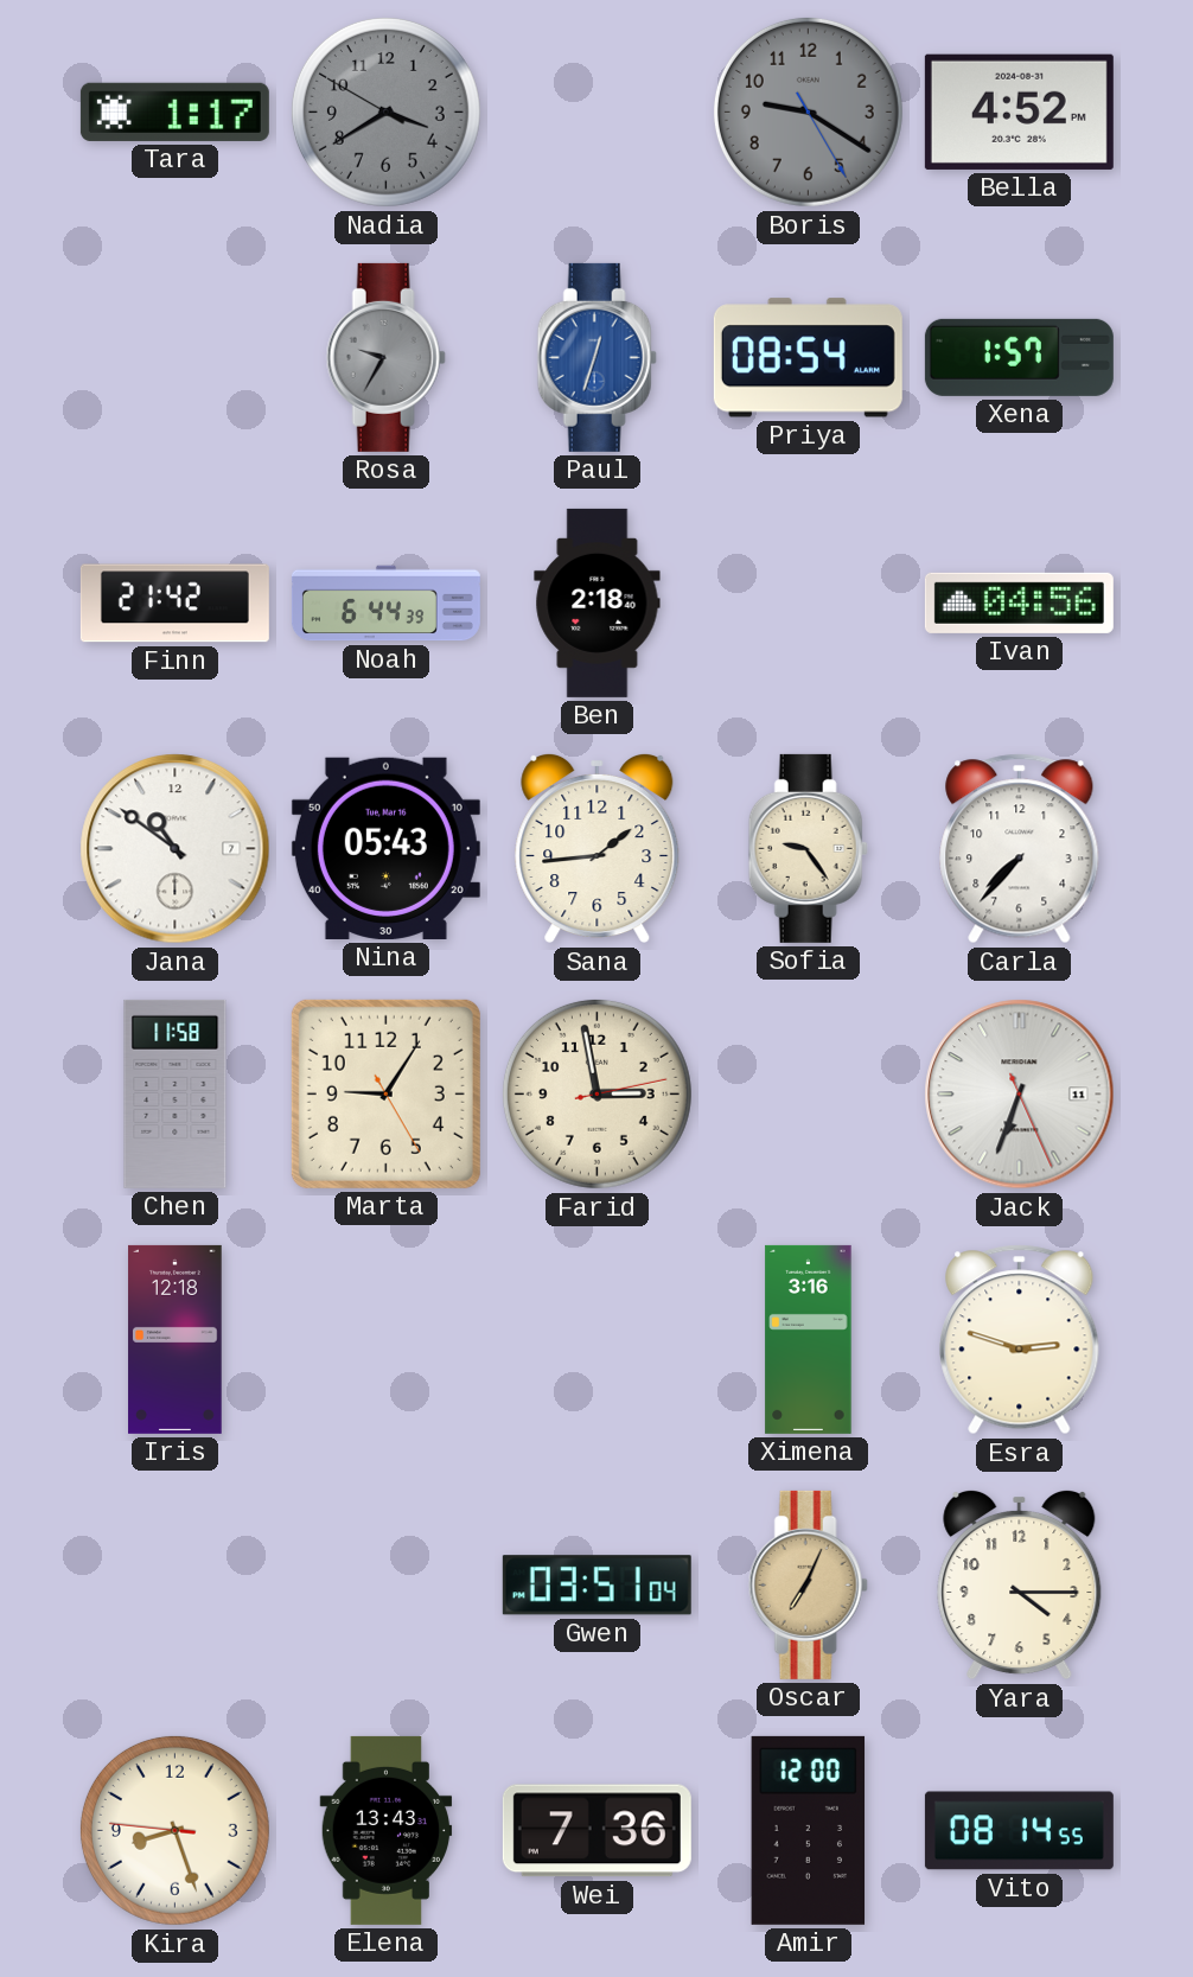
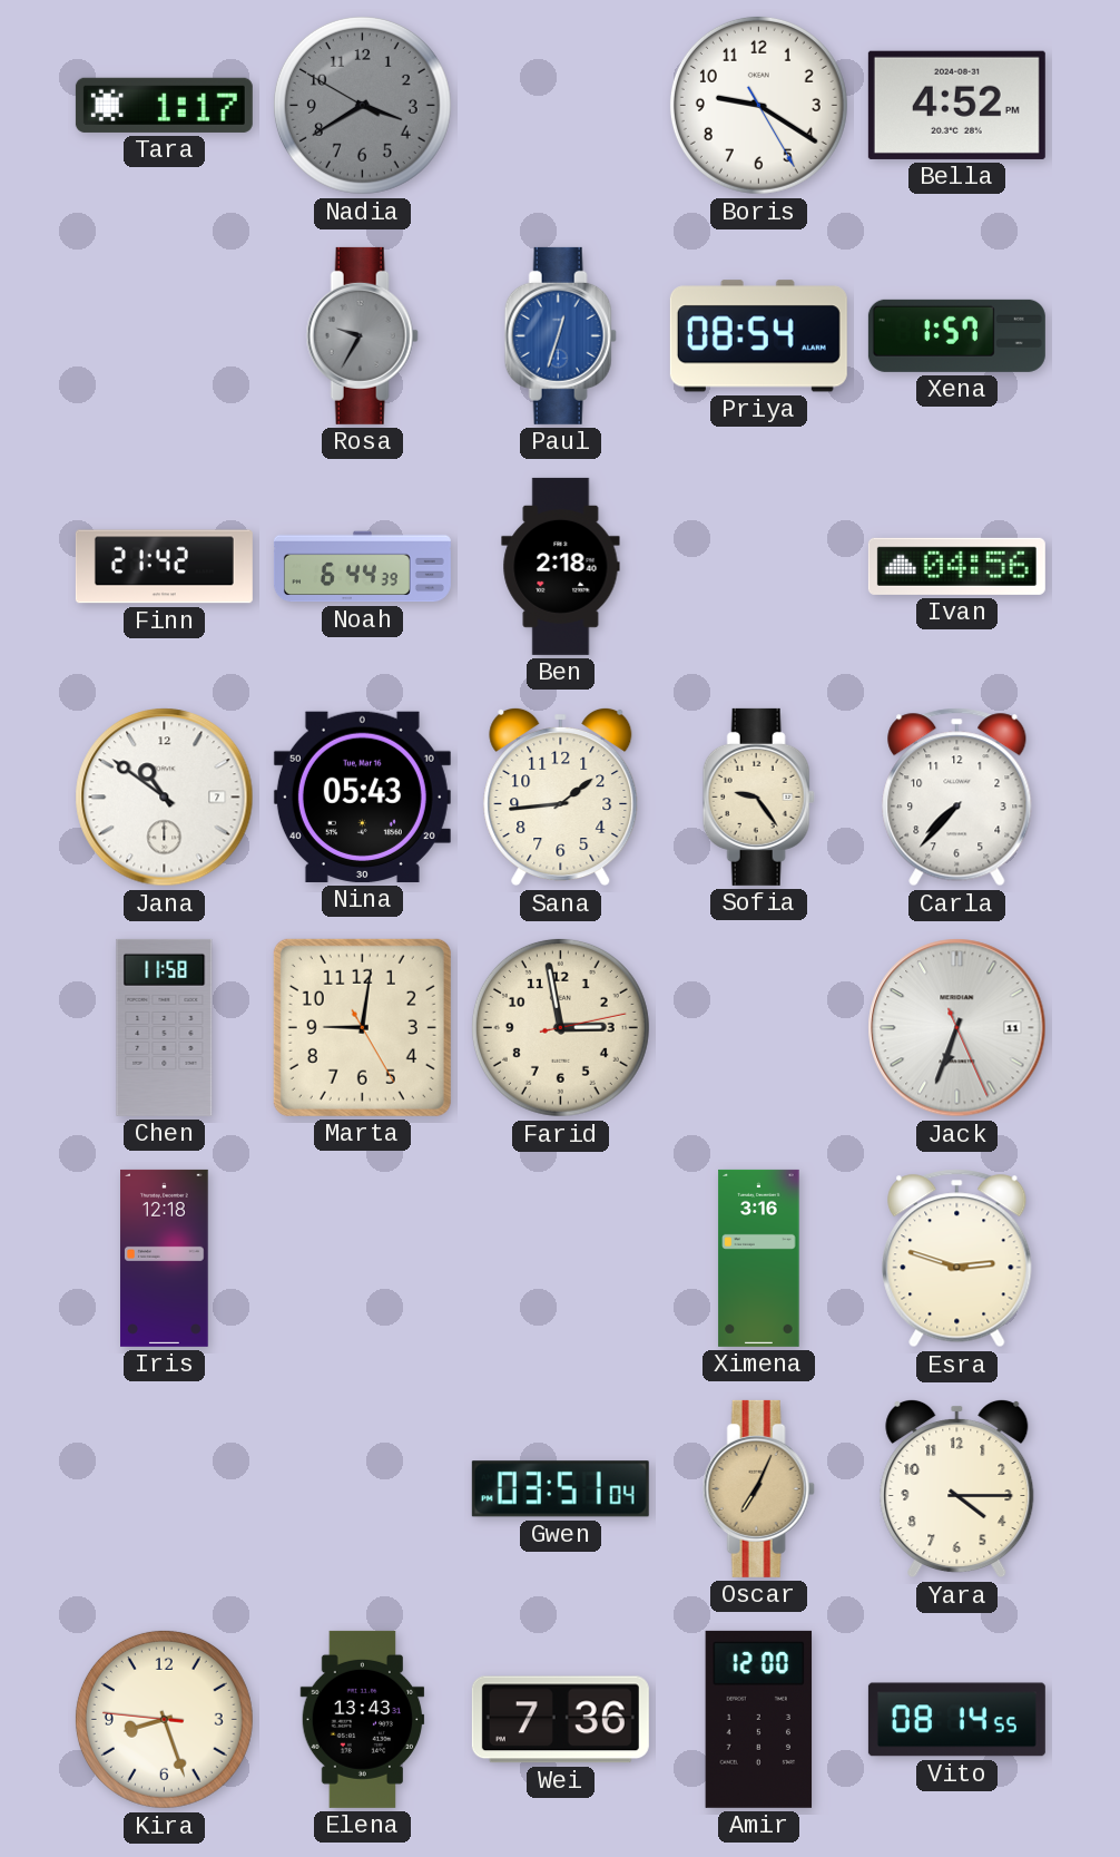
Boris dial: grey -> white (758, 105)
Marta: 9:05 -> 9:01 (362, 1027)
